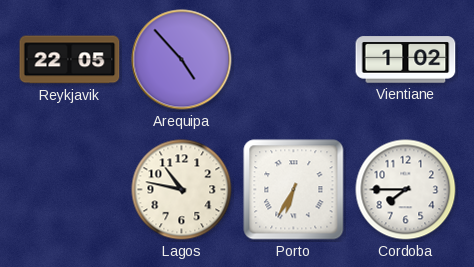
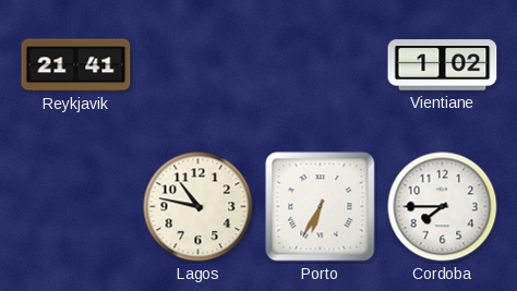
Reykjavik: 22:05 -> 21:41 (76, 65)
Arequipa: 4:53 -> none (182, 60)
